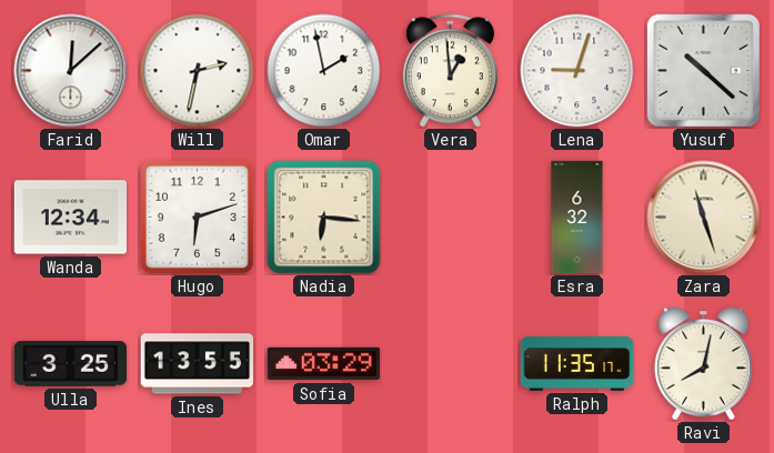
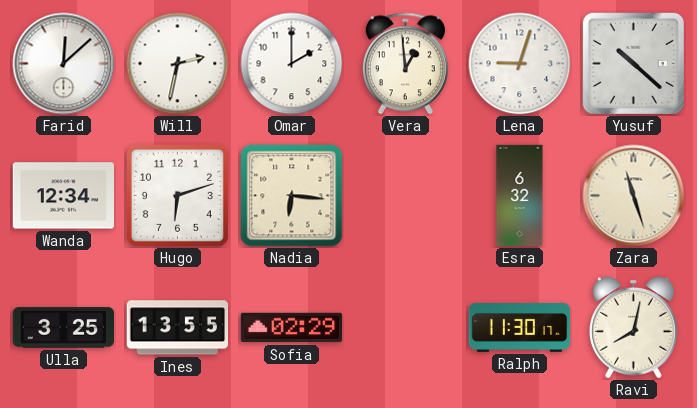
Omar: 1:58 -> 2:00 (292, 64)
Sofia: 03:29 -> 02:29 (292, 328)
Ralph: 11:35 -> 11:30 (520, 327)
